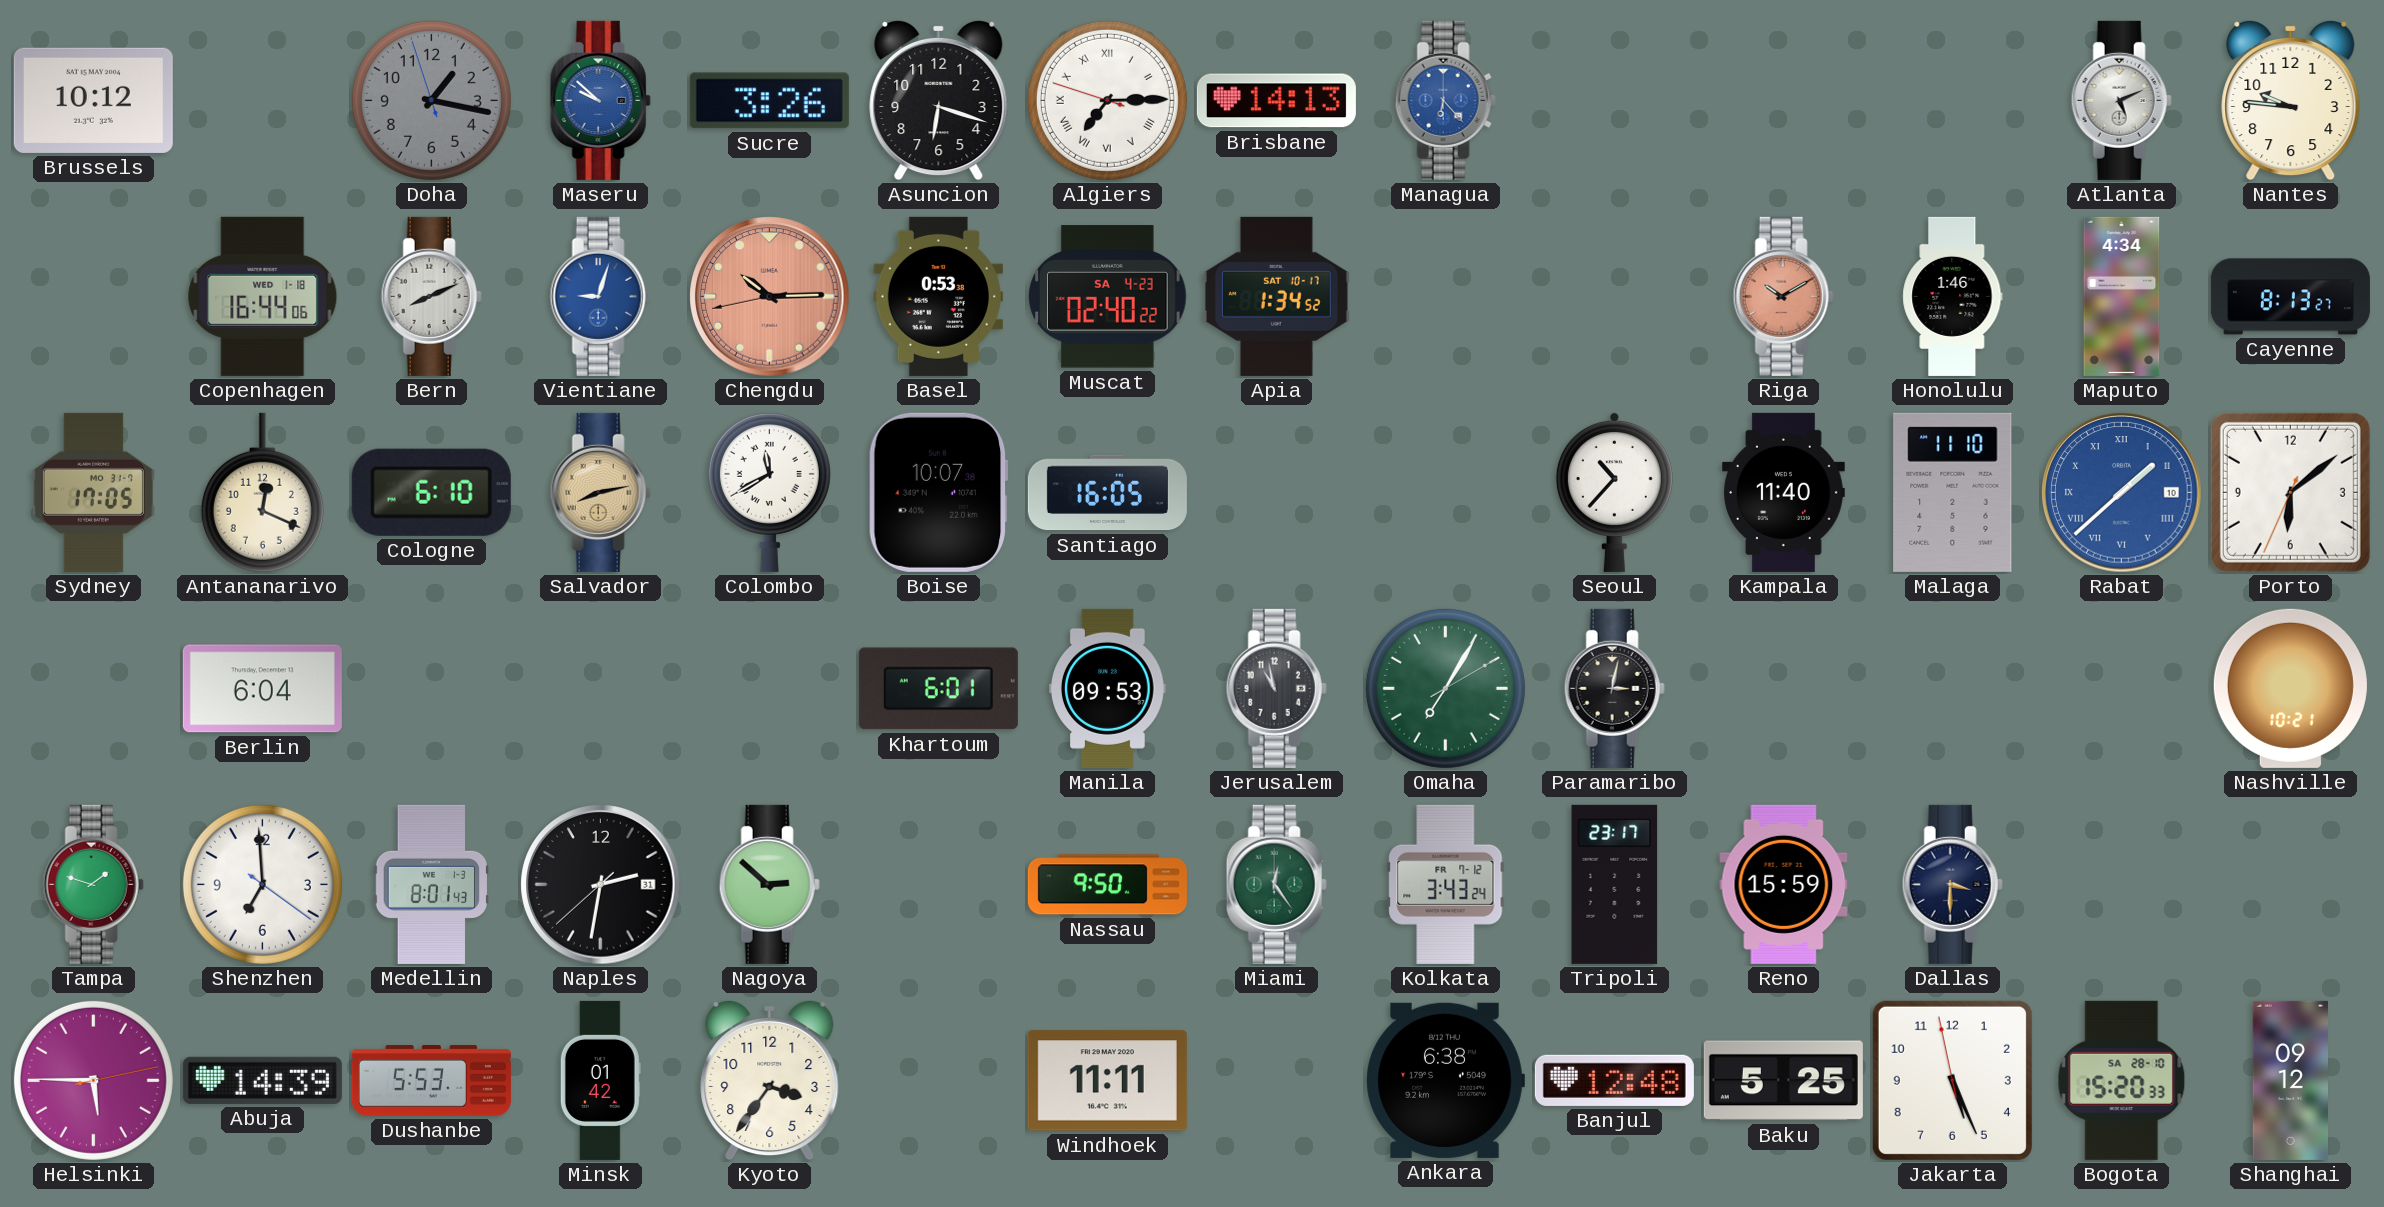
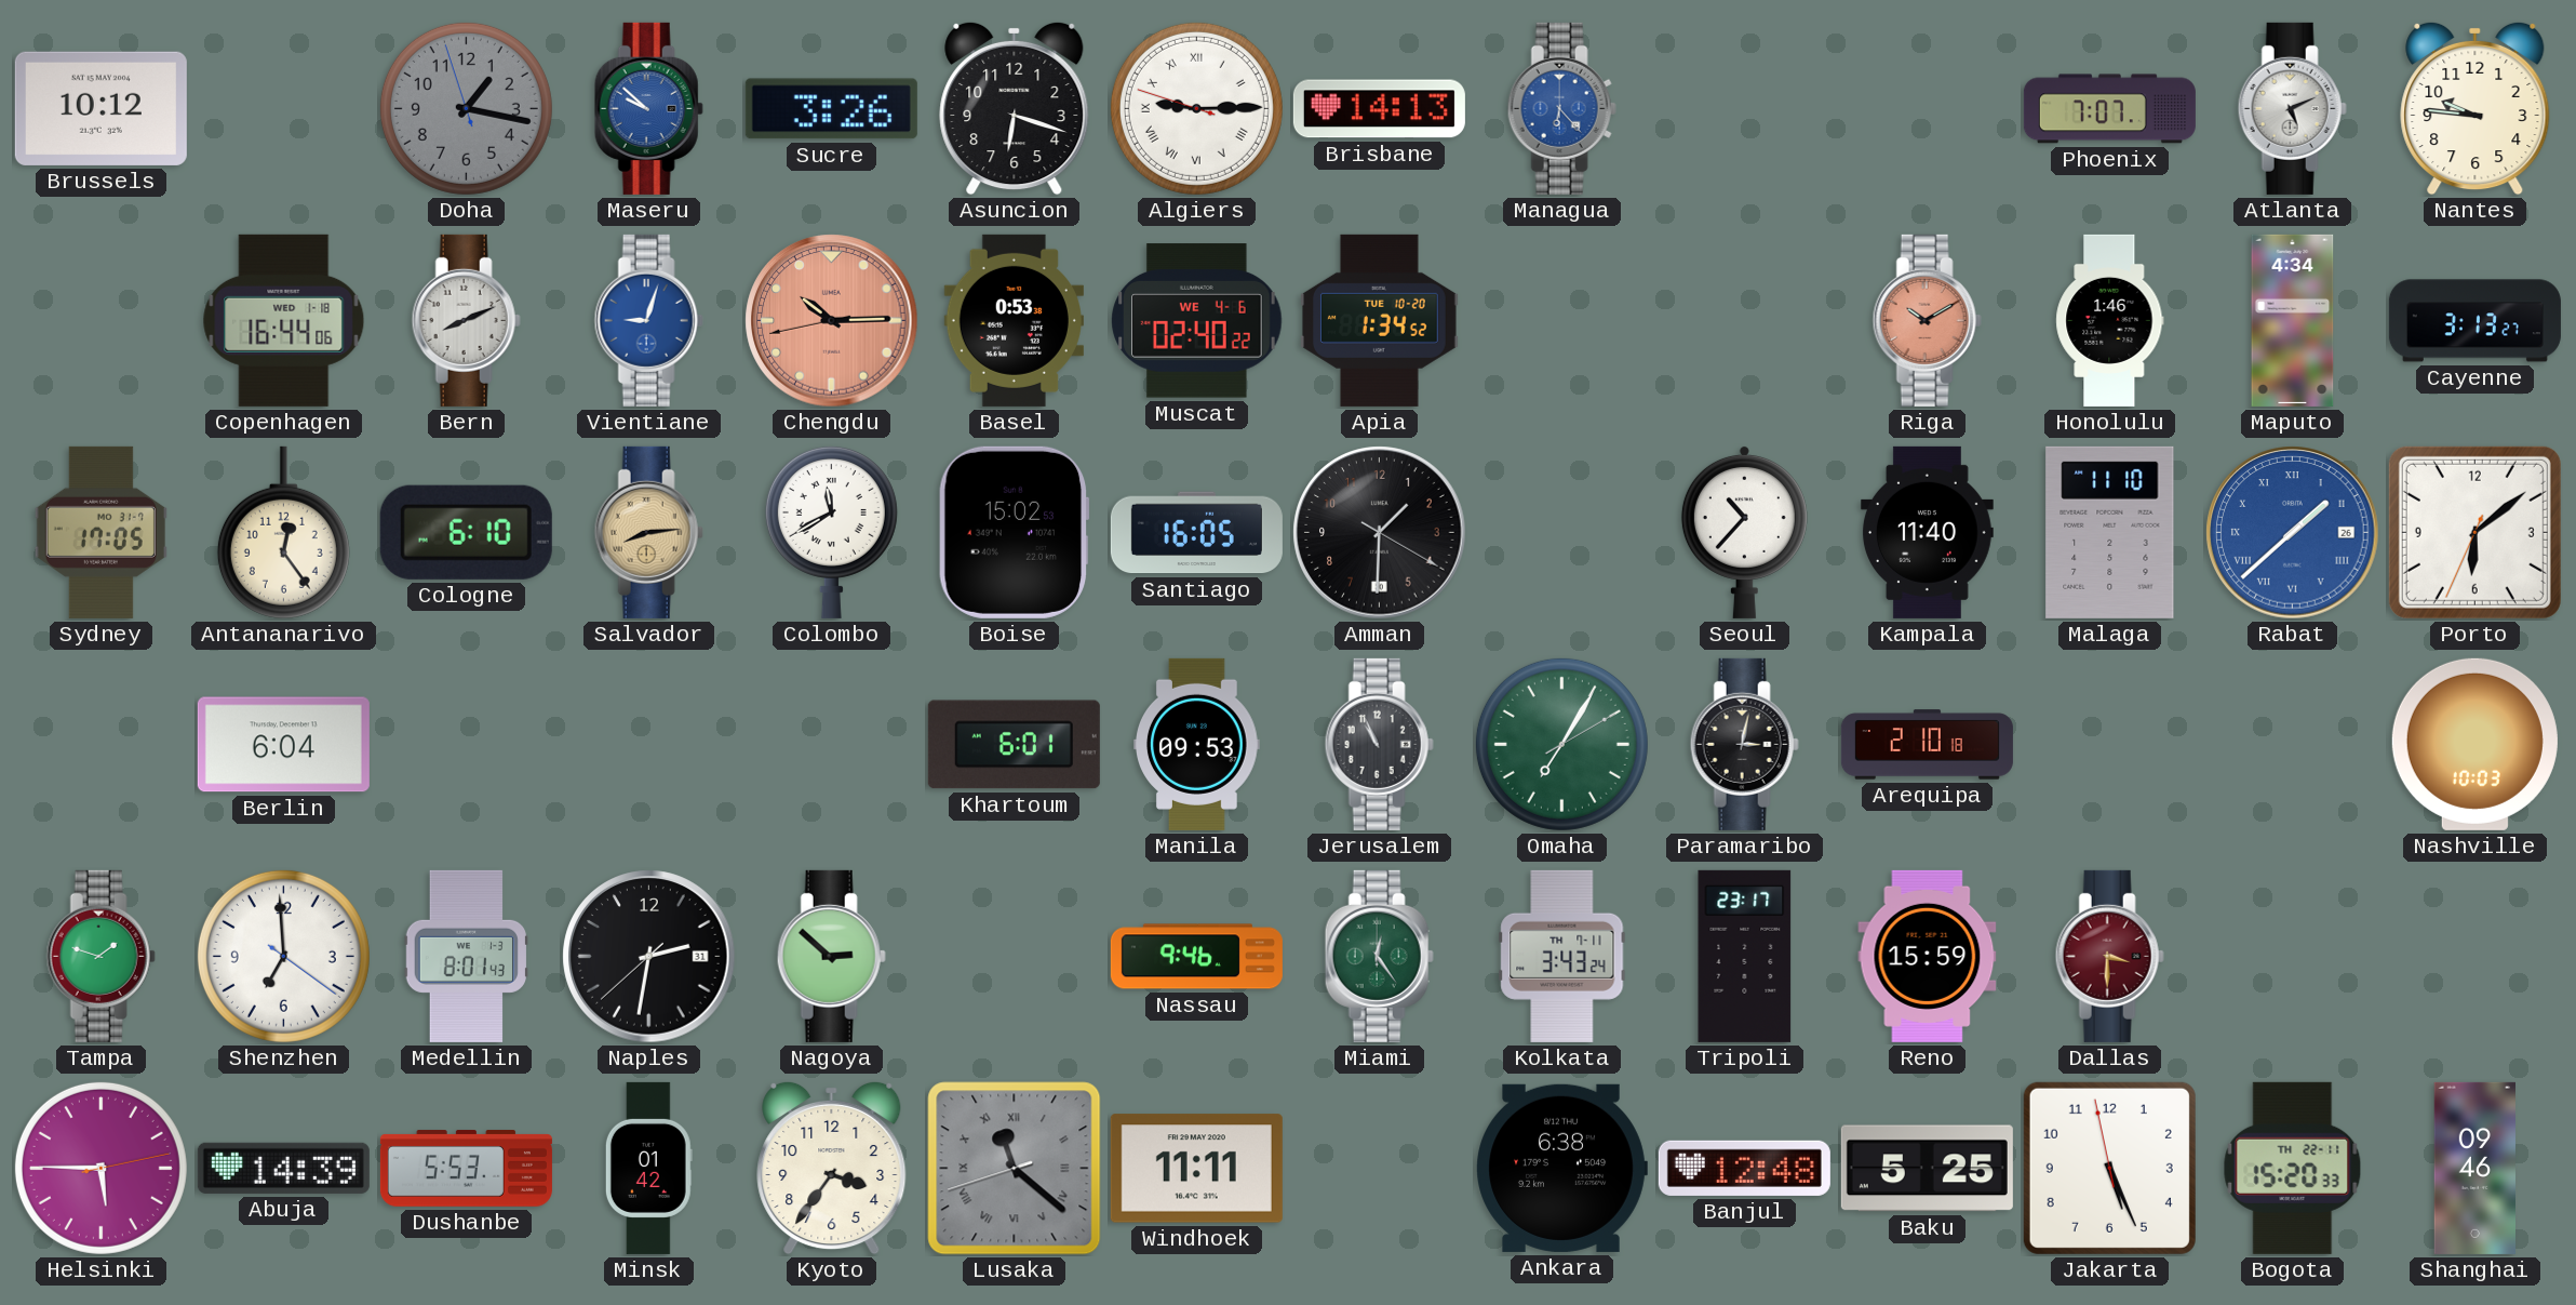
Algiers: 7:14 -> 9:14 (1196, 108)
Phoenix: none -> 7:07 (2109, 109)
Muscat date: SA 4-23 -> WE 4-6 (1197, 321)
Apia date: SAT 10-17 -> TUE 10-20 (1379, 320)
Cayenne: 8:13 -> 3:13 (2474, 321)
Antananarivo: 12:19 -> 12:24 (283, 533)
Salvador: 8:13 -> 8:14 (648, 532)
Boise: 10:07 -> 15:02 (1014, 532)
Amman: none -> 1:30 (1380, 533)
Rabat date: 10 -> 26 (2293, 533)
Jerusalem: 10:58 -> 10:56 (1379, 744)
Arequipa: none -> 2:10 (1927, 745)
Nashville: 10:21 -> 10:03 (2474, 744)
Nassau: 9:50 -> 9:46 (1196, 957)
Kolkata date: FR 7-12 -> TH 7-11 (1562, 956)
Dallas dial: navy -> burgundy (2109, 956)
Lusaka: none -> 11:21 (1015, 1169)
Bogota date: SA 28-10 -> TH 22-11 (2293, 1168)
Shanghai: 09:12 -> 09:46 (2474, 1168)
